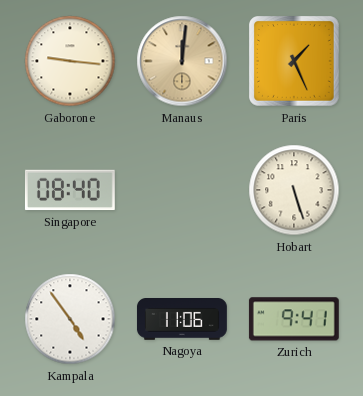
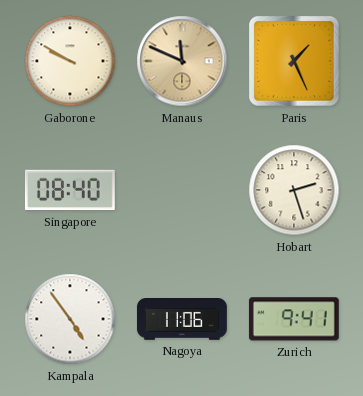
Gaborone: 9:16 -> 9:50 (70, 61)
Manaus: 12:01 -> 11:49 (182, 61)
Hobart: 5:27 -> 2:27 (294, 190)
